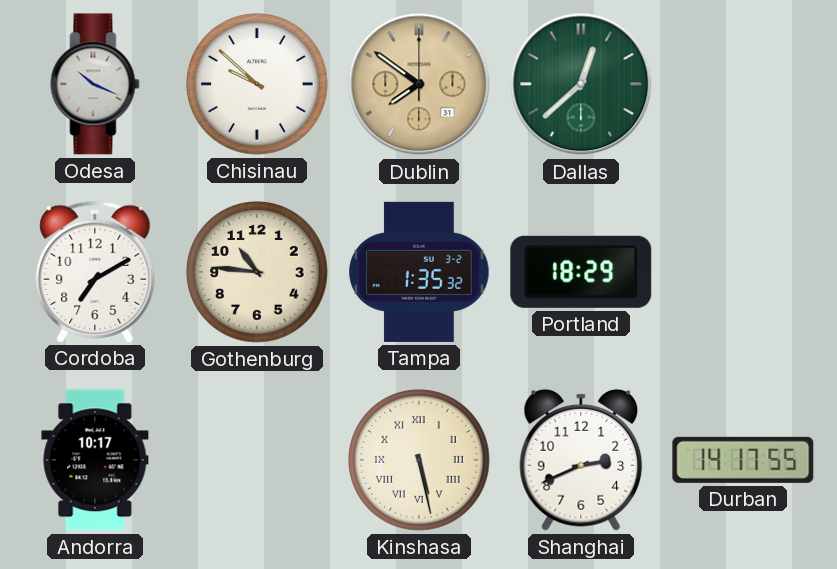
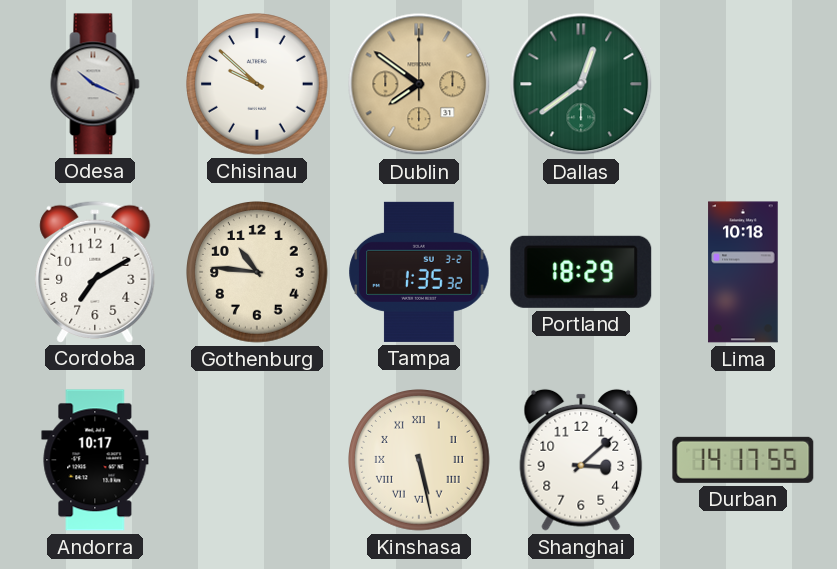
Dallas: 12:38 -> 12:39 (581, 84)
Lima: none -> 10:18 (743, 272)
Shanghai: 2:41 -> 3:08 (581, 460)
